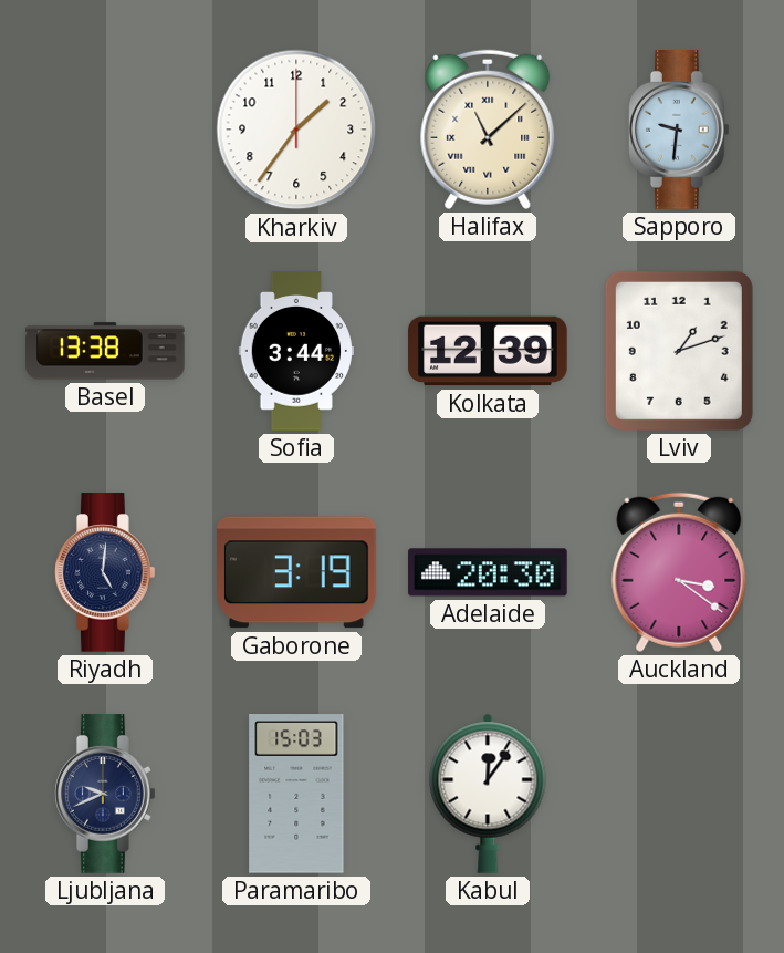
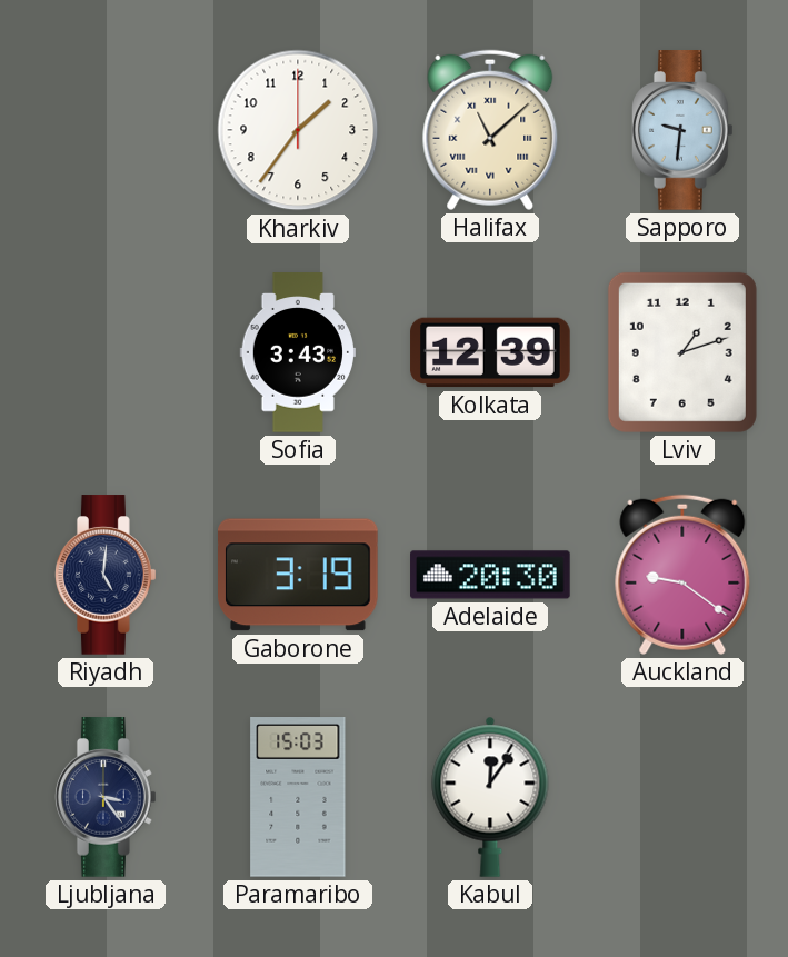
Basel: 13:38 -> none (105, 351)
Sofia: 3:44 -> 3:43 (297, 352)
Auckland: 3:21 -> 9:21 (682, 575)
Ljubljana: 9:41 -> 3:24 (107, 797)
